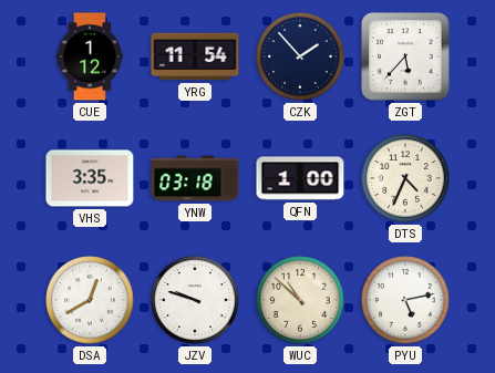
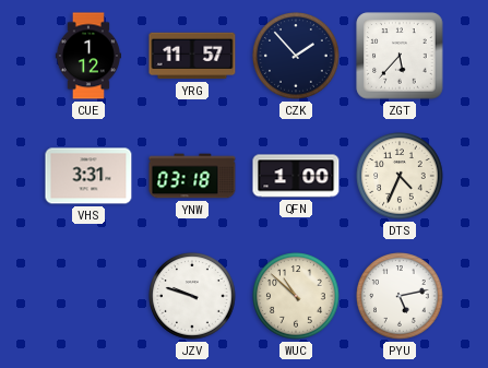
YRG: 11:54 -> 11:57 (192, 56)
VHS: 3:35 -> 3:31 (88, 176)
DSA: 12:40 -> none (90, 300)
